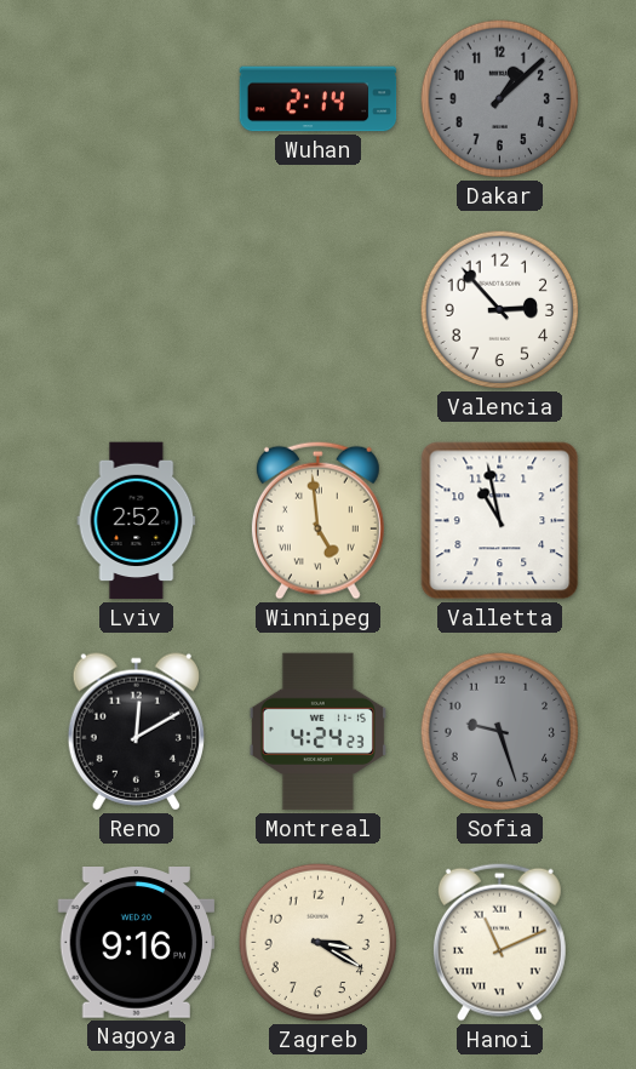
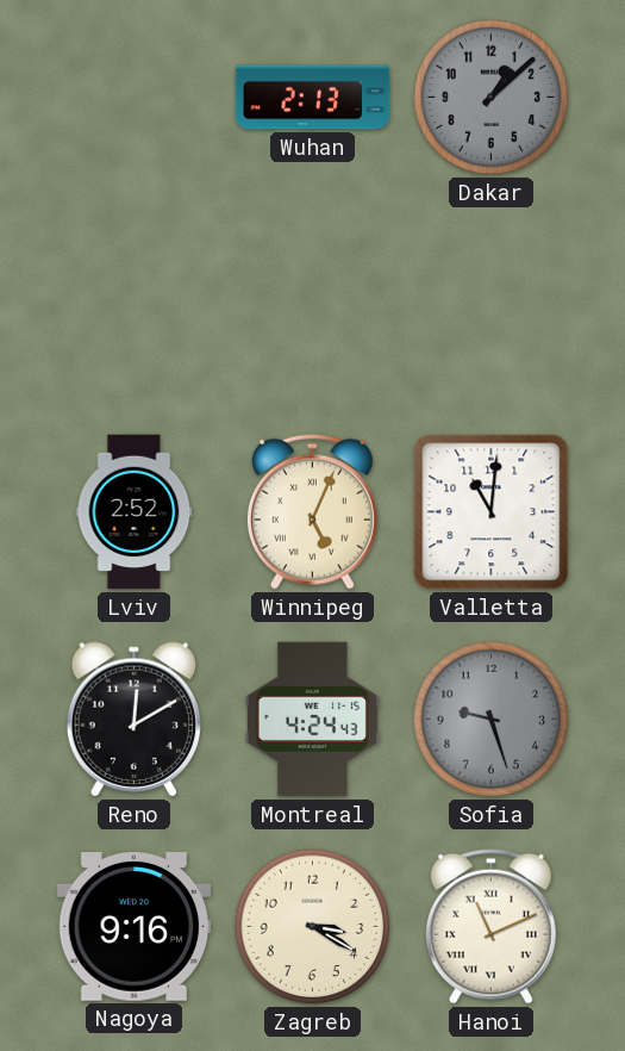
Wuhan: 2:14 -> 2:13 (313, 98)
Valencia: 2:53 -> none (500, 310)
Winnipeg: 4:59 -> 5:04 (312, 511)
Valletta: 10:58 -> 11:01 (492, 512)
Montreal: 4:24:23 -> 4:24:43 (312, 720)
